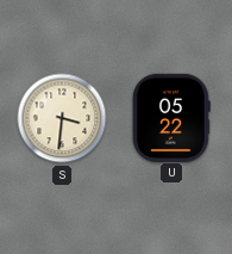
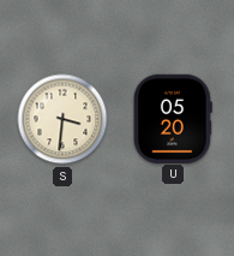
U: 05:22 -> 05:20 (173, 118)
